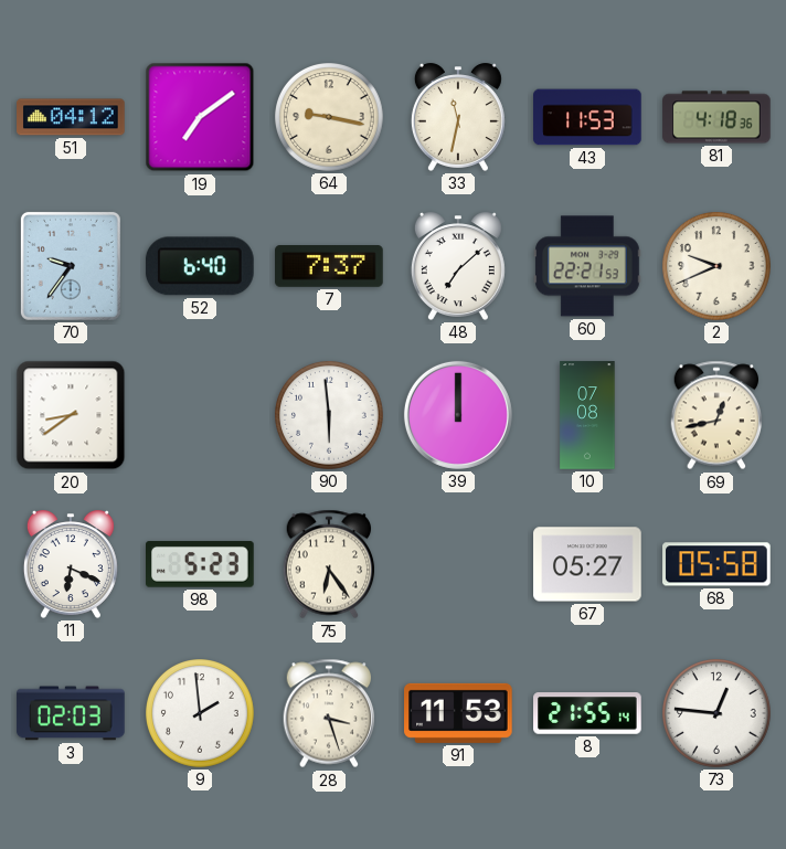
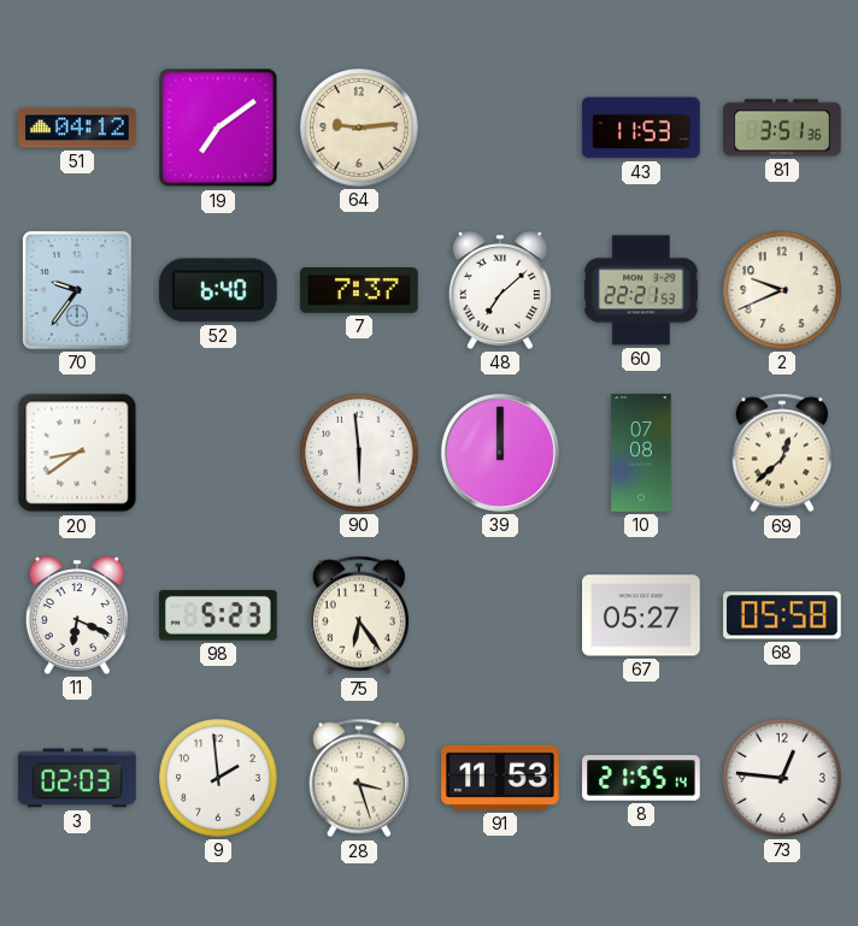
64: 9:17 -> 9:14 (360, 129)
33: 11:32 -> none (458, 117)
81: 4:18 -> 3:51 (782, 128)
69: 12:43 -> 12:38 (782, 453)
